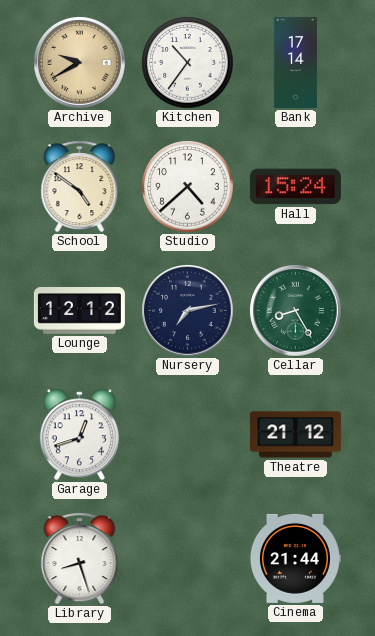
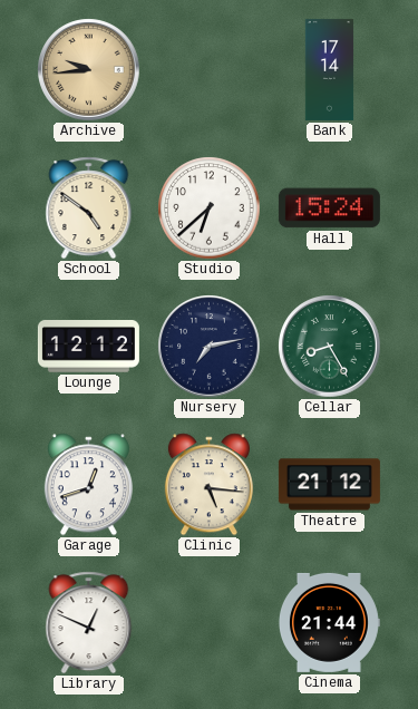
Archive: 9:40 -> 9:44 (89, 70)
Kitchen: 10:36 -> none (188, 63)
Studio: 4:38 -> 6:38 (210, 208)
Clinic: none -> 5:16 (208, 485)
Library: 8:27 -> 12:49 (89, 623)
